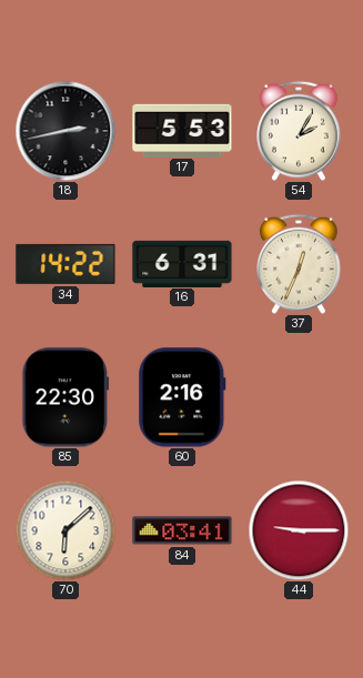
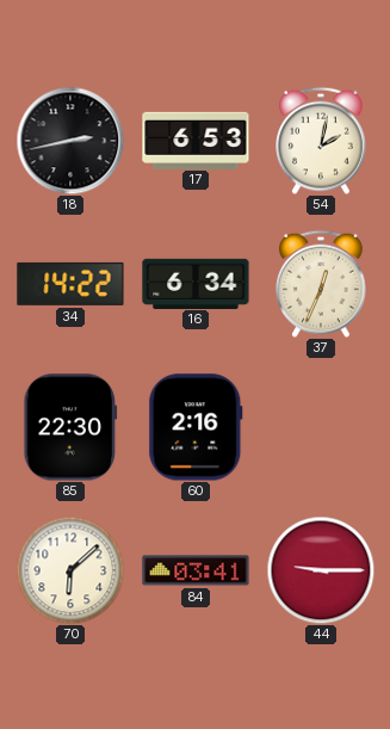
17: 5:53 -> 6:53 (196, 140)
54: 2:05 -> 2:02 (322, 141)
16: 6:31 -> 6:34 (196, 283)
